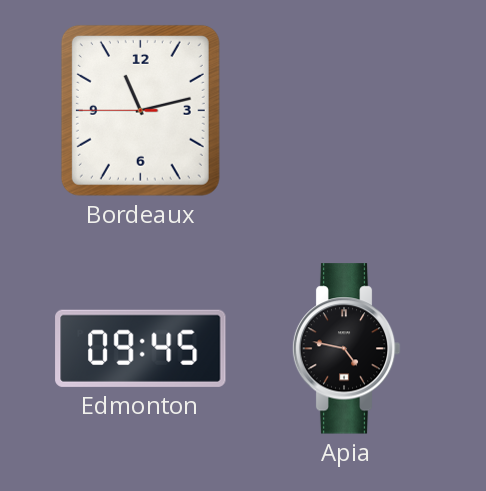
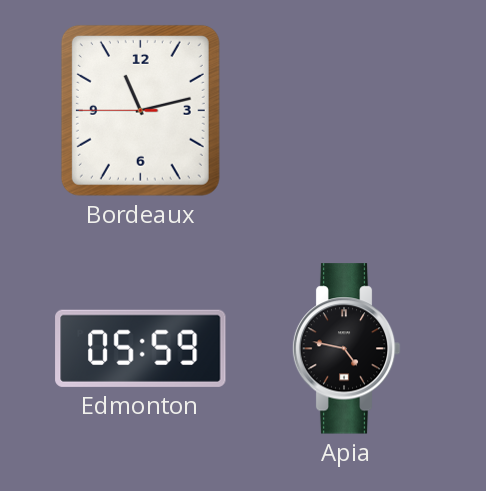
Edmonton: 09:45 -> 05:59 (141, 348)
